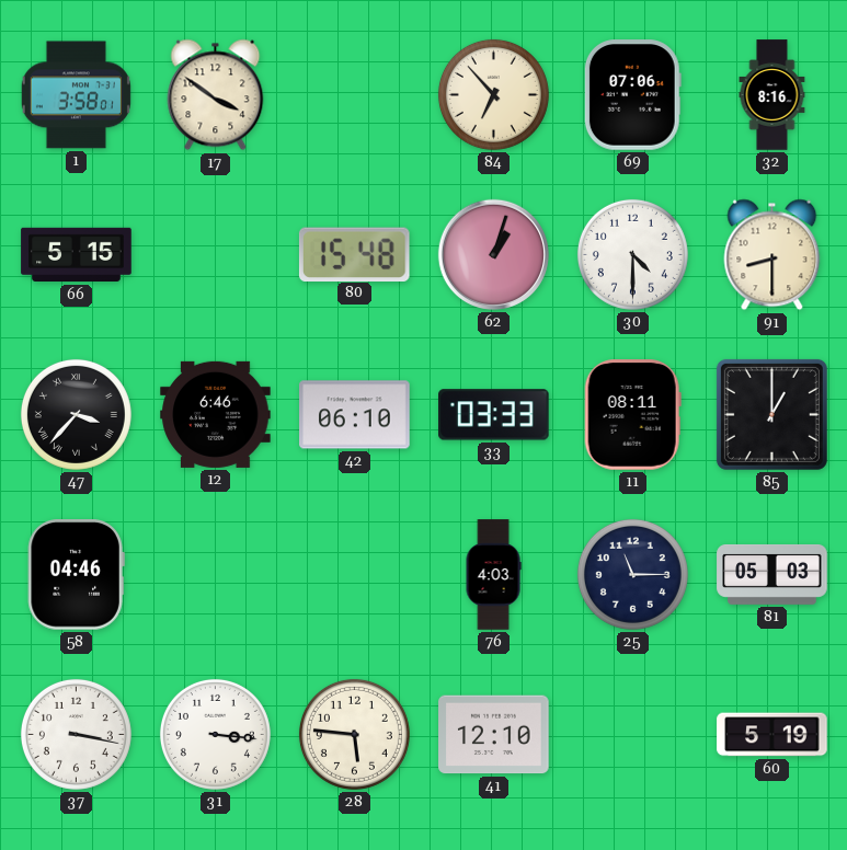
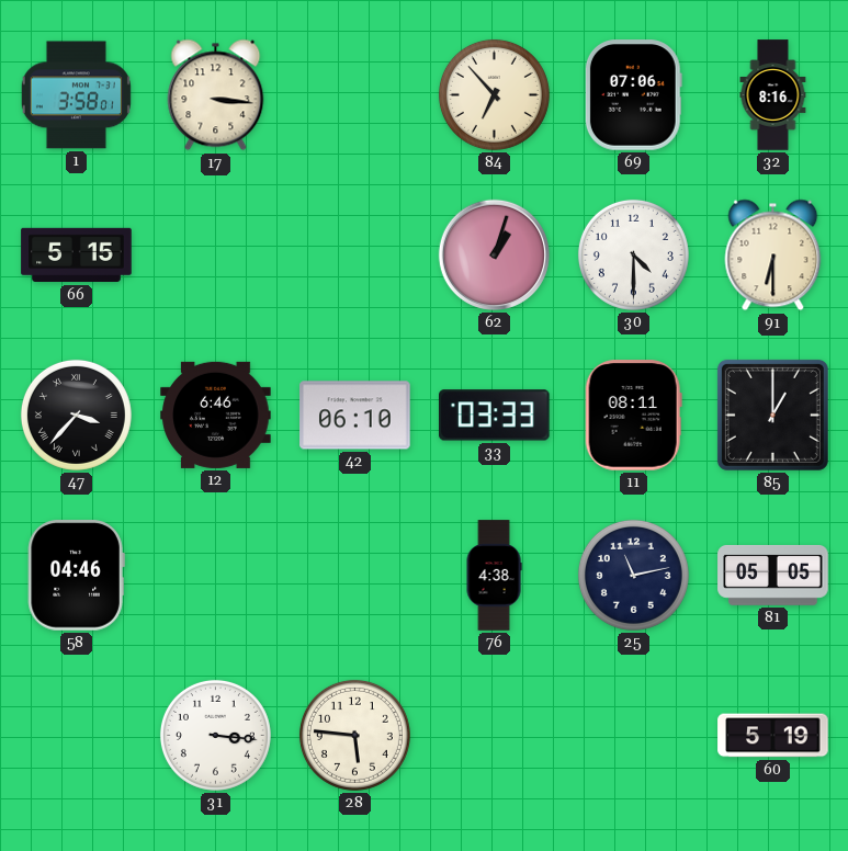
17: 3:51 -> 3:16 (216, 95)
80: 15:48 -> none (354, 254)
91: 8:30 -> 6:30 (773, 256)
76: 4:03 -> 4:38 (494, 576)
25: 11:15 -> 11:13 (633, 575)
81: 05:03 -> 05:05 (773, 575)
37: 3:17 -> none (76, 734)
41: 12:10 -> none (494, 735)
